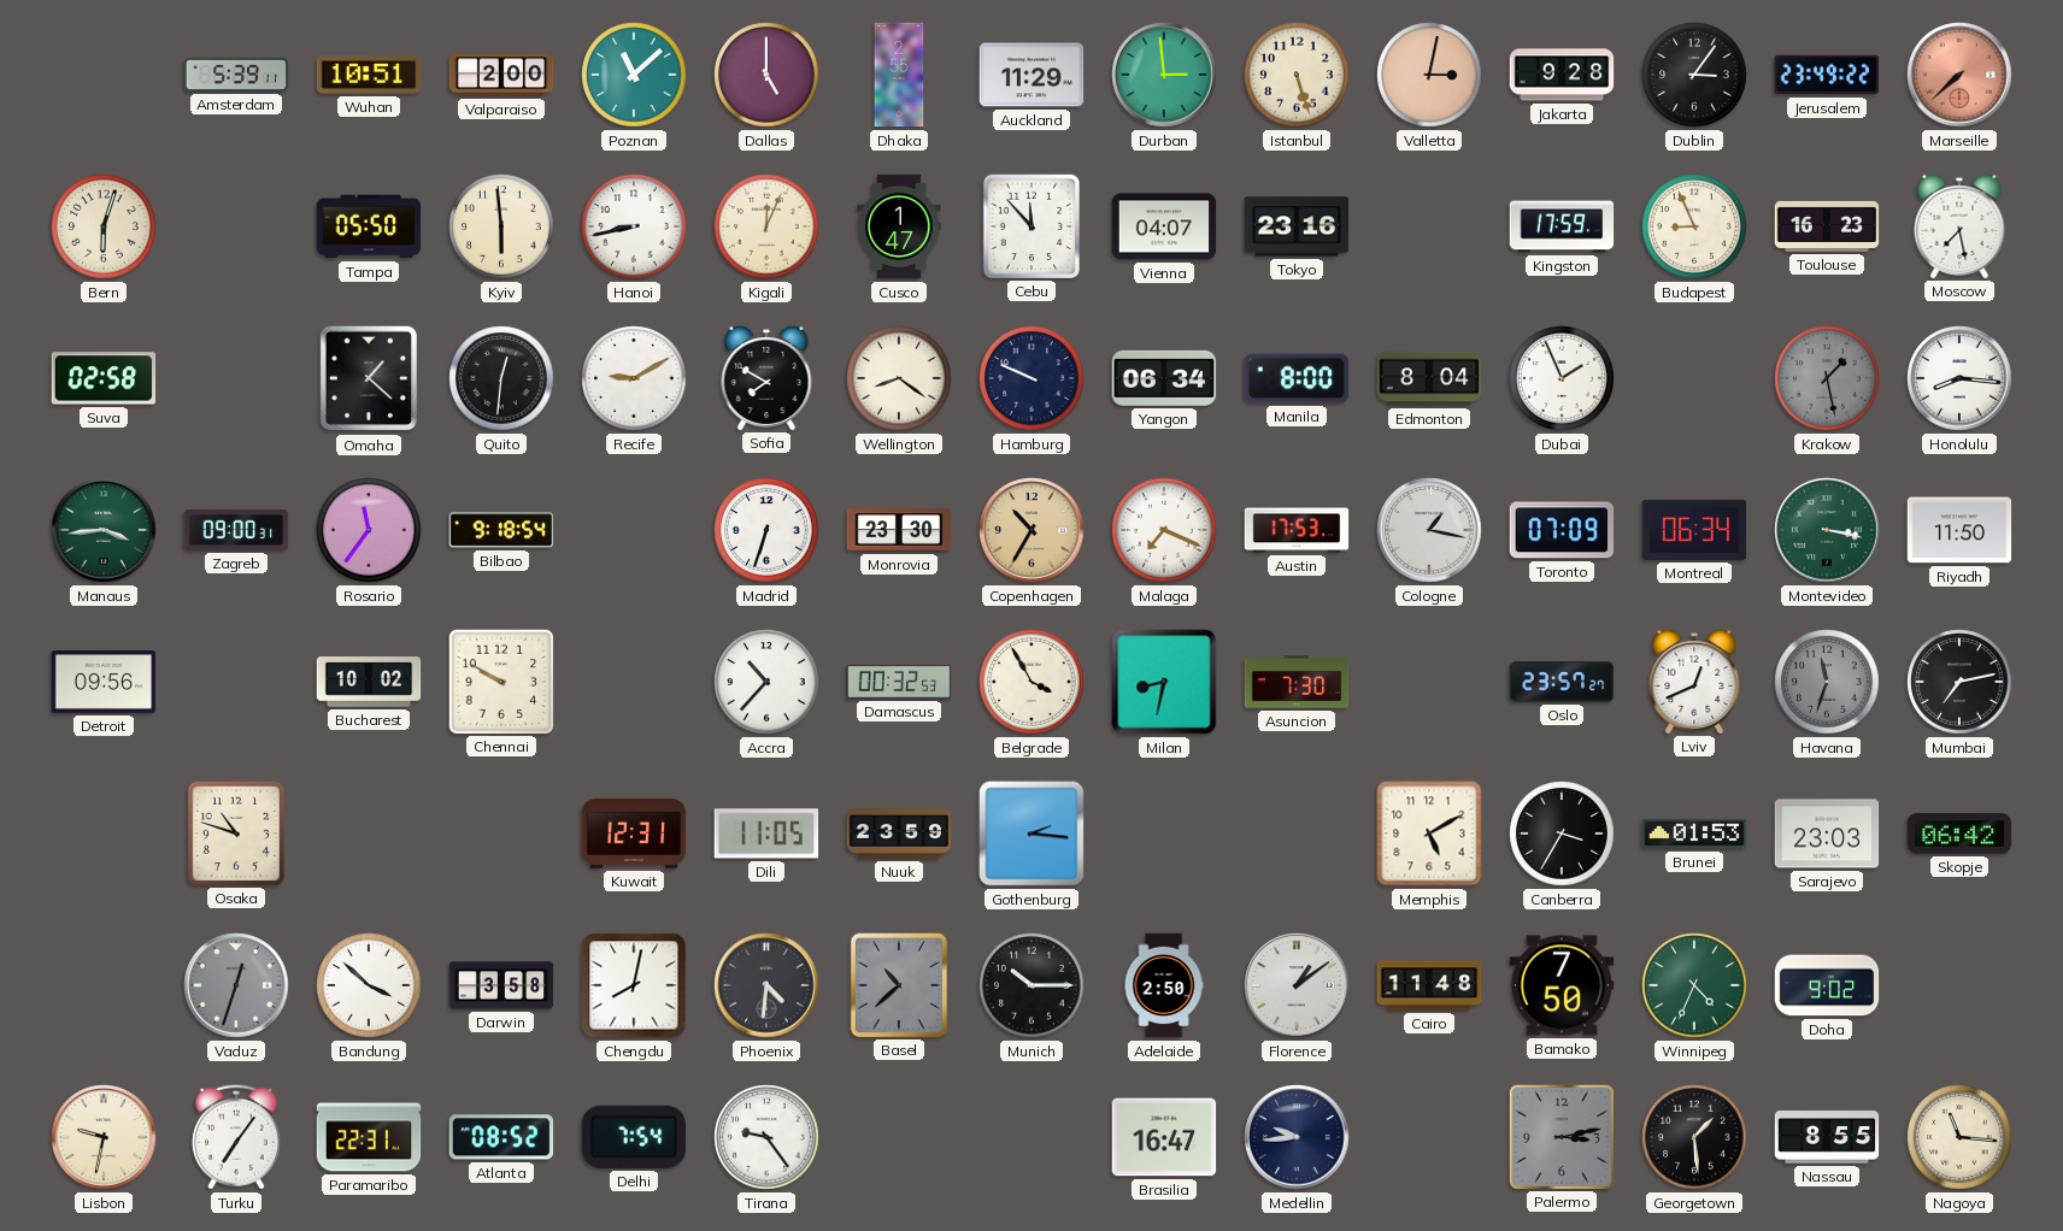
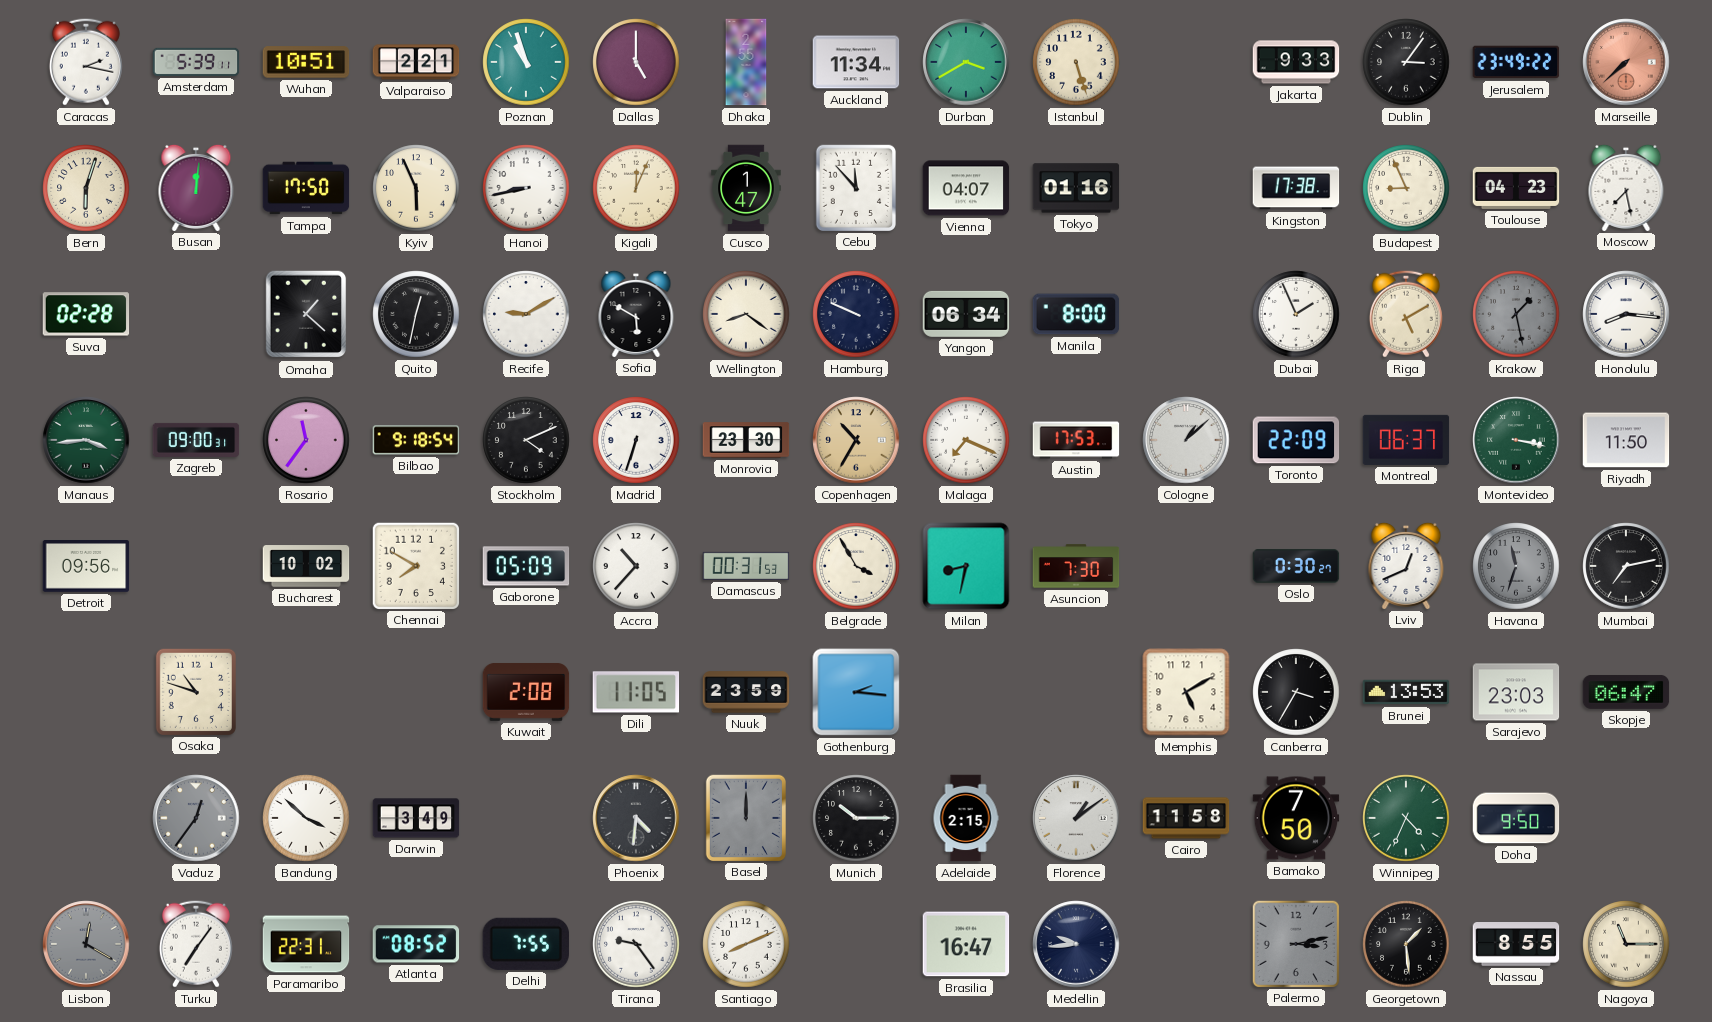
Caracas: none -> 2:17 (86, 62)
Valparaiso: 2:00 -> 2:21 (416, 62)
Poznan: 11:08 -> 10:57 (526, 62)
Auckland: 11:29 -> 11:34 (856, 62)
Durban: 2:59 -> 3:40 (966, 62)
Valletta: 3:02 -> none (1429, 75)
Jakarta: 9:28 -> 9:33 (1296, 62)
Busan: none -> 12:01 (196, 187)
Tampa: 05:50 -> 17:50 (306, 188)
Kyiv: 5:59 -> 5:56 (416, 188)
Tokyo: 23:16 -> 01:16 (1076, 188)
Kingston: 17:59 -> 17:38 (1296, 188)
Toulouse: 16:23 -> 04:23 (1516, 188)
Suva: 02:58 -> 02:28 (86, 314)
Quito: 12:31 -> 12:32 (416, 314)
Sofia: 7:50 -> 5:50 (636, 313)
Edmonton: 8:04 -> none (1429, 378)
Riga: none -> 5:10 (1406, 314)
Stockholm: none -> 4:11 (526, 440)
Cologne: 1:17 -> 1:08 (1186, 440)
Toronto: 07:09 -> 22:09 (1296, 440)
Montreal: 06:34 -> 06:37 (1406, 440)
Chennai: 9:50 -> 7:50 (415, 565)
Gaborone: none -> 05:09 (526, 566)
Damascus: 00:32 -> 00:31 (746, 566)
Oslo: 23:57 -> 0:30 (1296, 566)
Kuwait: 12:31 -> 2:08 (526, 692)
Brunei: 01:53 -> 13:53 (1406, 692)
Skopje: 06:42 -> 06:47 (1626, 692)
Vaduz: 12:33 -> 12:36 (196, 818)
Darwin: 3:58 -> 3:49 (416, 818)
Chengdu: 8:02 -> none (634, 985)
Basel: 10:38 -> 12:00 (745, 817)
Adelaide: 2:50 -> 2:15 (966, 818)
Cairo: 11:48 -> 11:58 (1186, 818)
Doha: 9:02 -> 9:50 (1516, 818)
Lisbon: 9:32 -> 12:20 (86, 944)
Lisbon dial: cream -> grey (86, 944)
Delhi: 7:54 -> 7:55 (525, 944)
Santiago: none -> 8:11 (746, 944)
Nagoya: 11:16 -> 11:15 (1626, 944)
